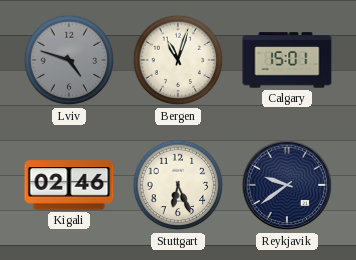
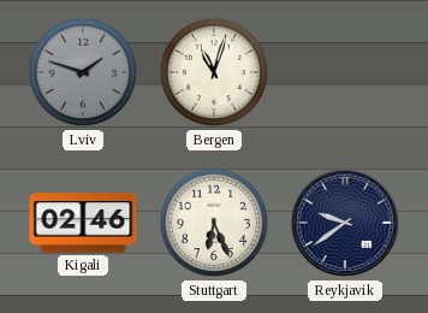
Lviv: 4:48 -> 1:48 (83, 72)
Calgary: 15:01 -> none (287, 60)
